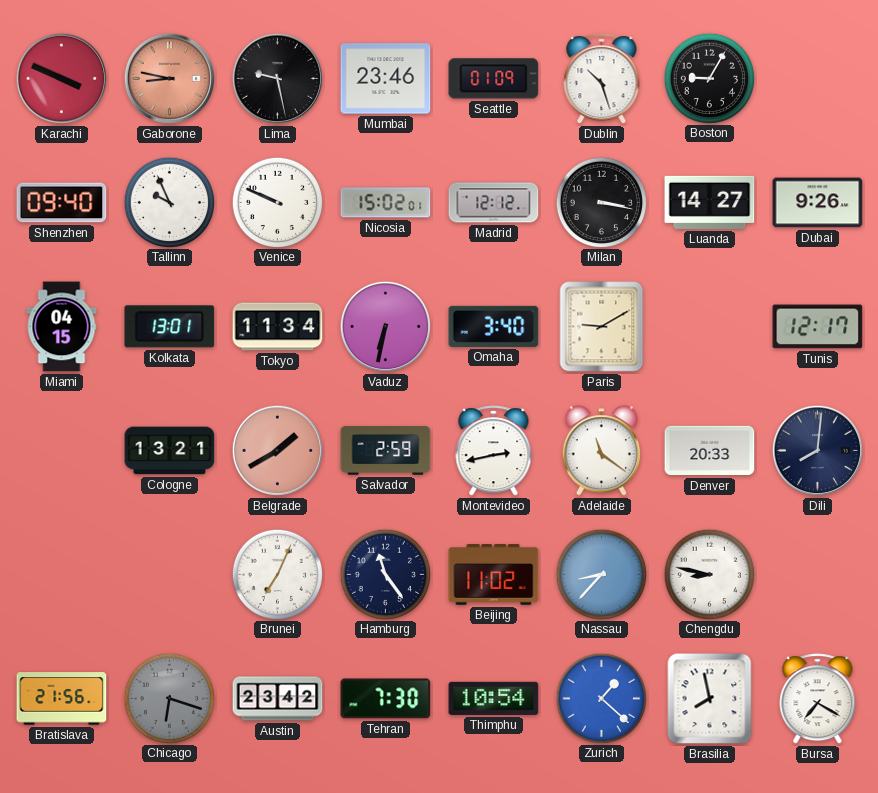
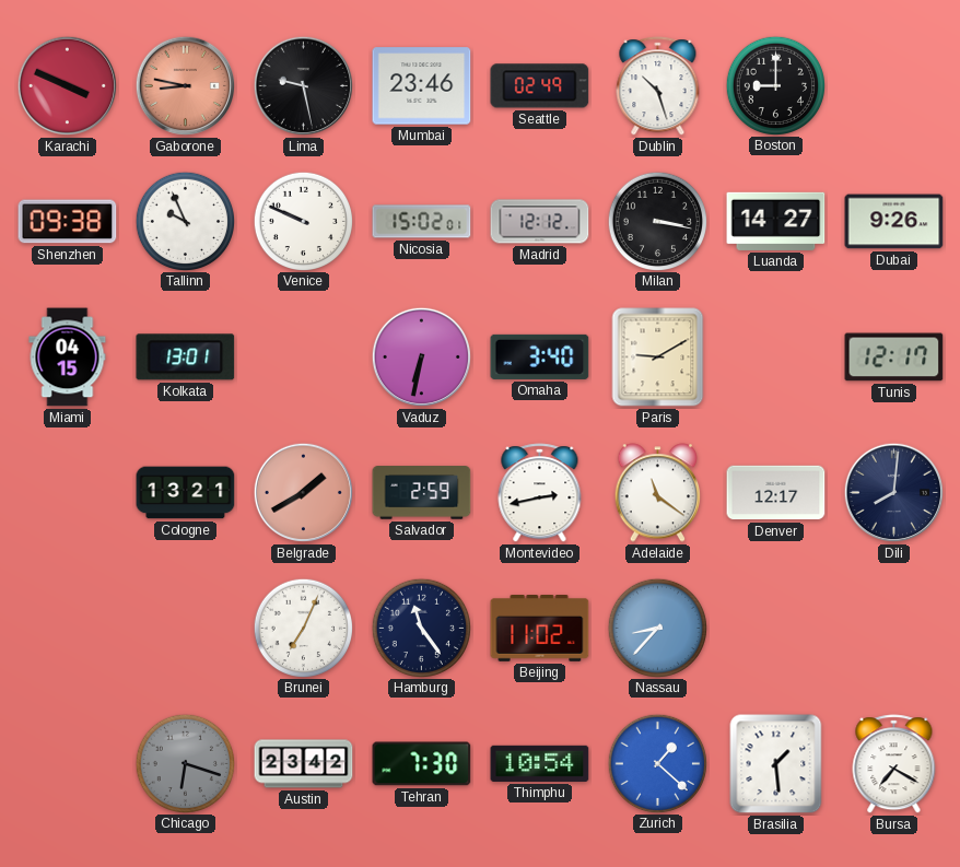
Seattle: 01:09 -> 02:49 (540, 86)
Boston: 9:05 -> 9:00 (775, 85)
Shenzhen: 09:40 -> 09:38 (68, 222)
Tokyo: 11:34 -> none (278, 327)
Denver: 20:33 -> 12:17 (776, 493)
Chengdu: 8:47 -> none (709, 574)
Bratislava: 21:56 -> none (62, 699)
Brasilia: 7:58 -> 1:29 (776, 764)
